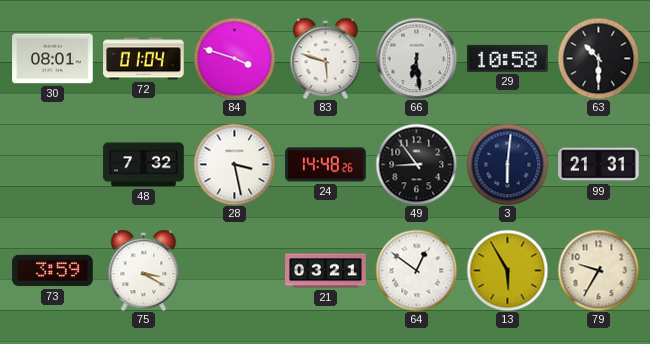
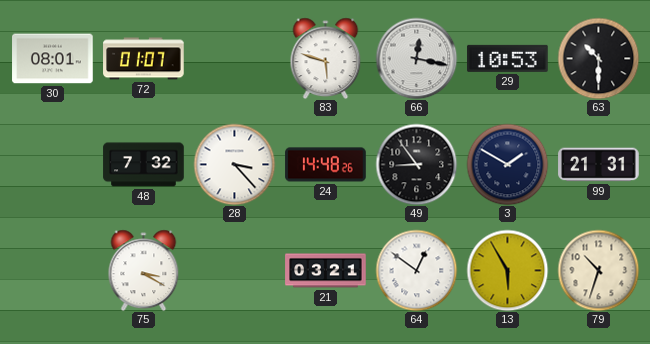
72: 01:04 -> 01:07 (144, 59)
84: 3:48 -> none (234, 58)
66: 6:29 -> 12:17 (416, 58)
29: 10:58 -> 10:53 (508, 58)
28: 3:28 -> 3:23 (234, 164)
3: 6:01 -> 1:50 (507, 164)
73: 3:59 -> none (53, 271)
79: 9:35 -> 10:33 (598, 270)
